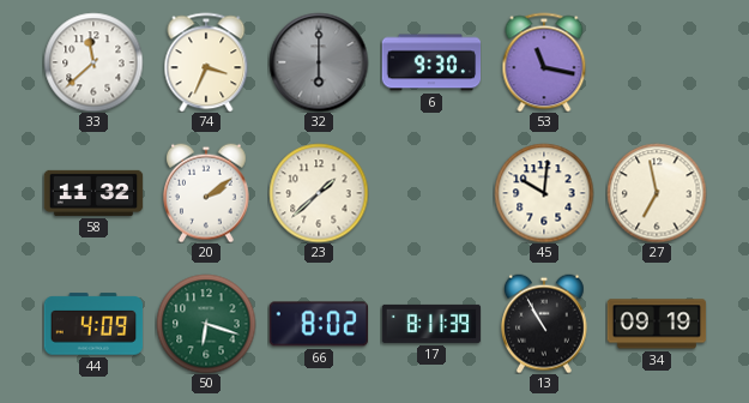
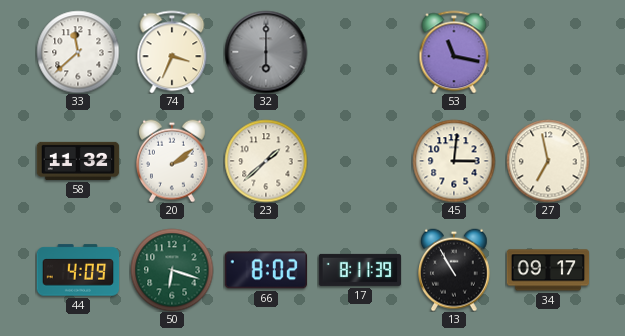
6: 9:30 -> none (431, 62)
45: 10:01 -> 3:01 (454, 161)
34: 09:19 -> 09:17 (548, 270)
